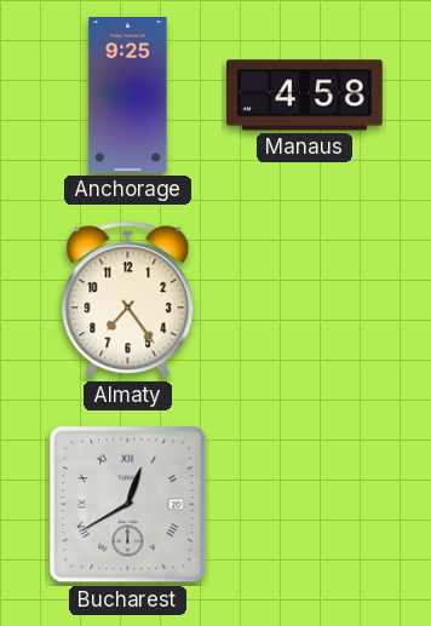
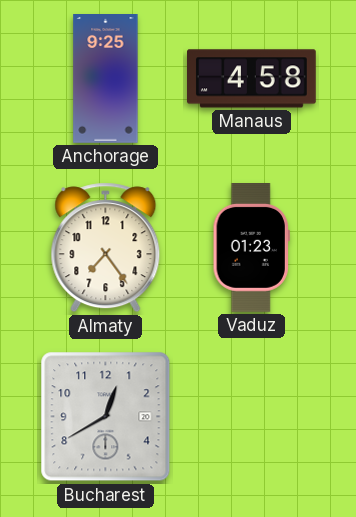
Vaduz: none -> 01:23 (251, 248)
Bucharest numerals: Roman -> Arabic (106, 417)
